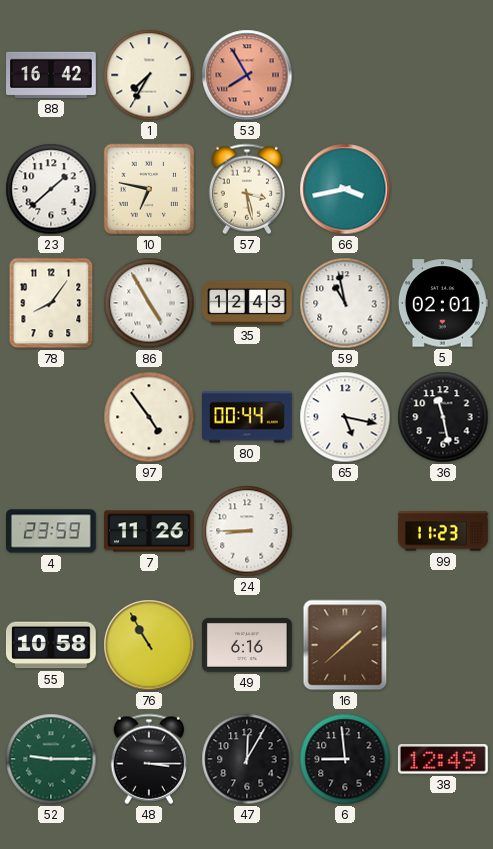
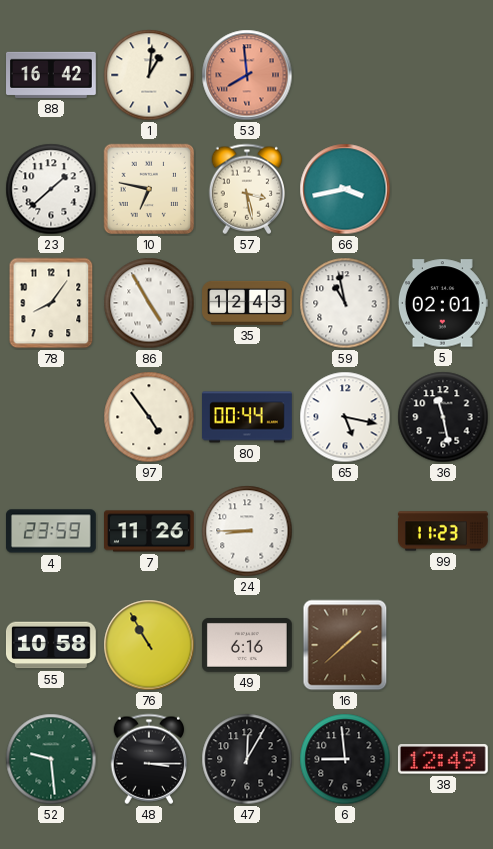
1: 7:35 -> 1:01 (149, 75)
53: 7:55 -> 7:59 (247, 75)
52: 9:15 -> 9:29 (51, 759)
